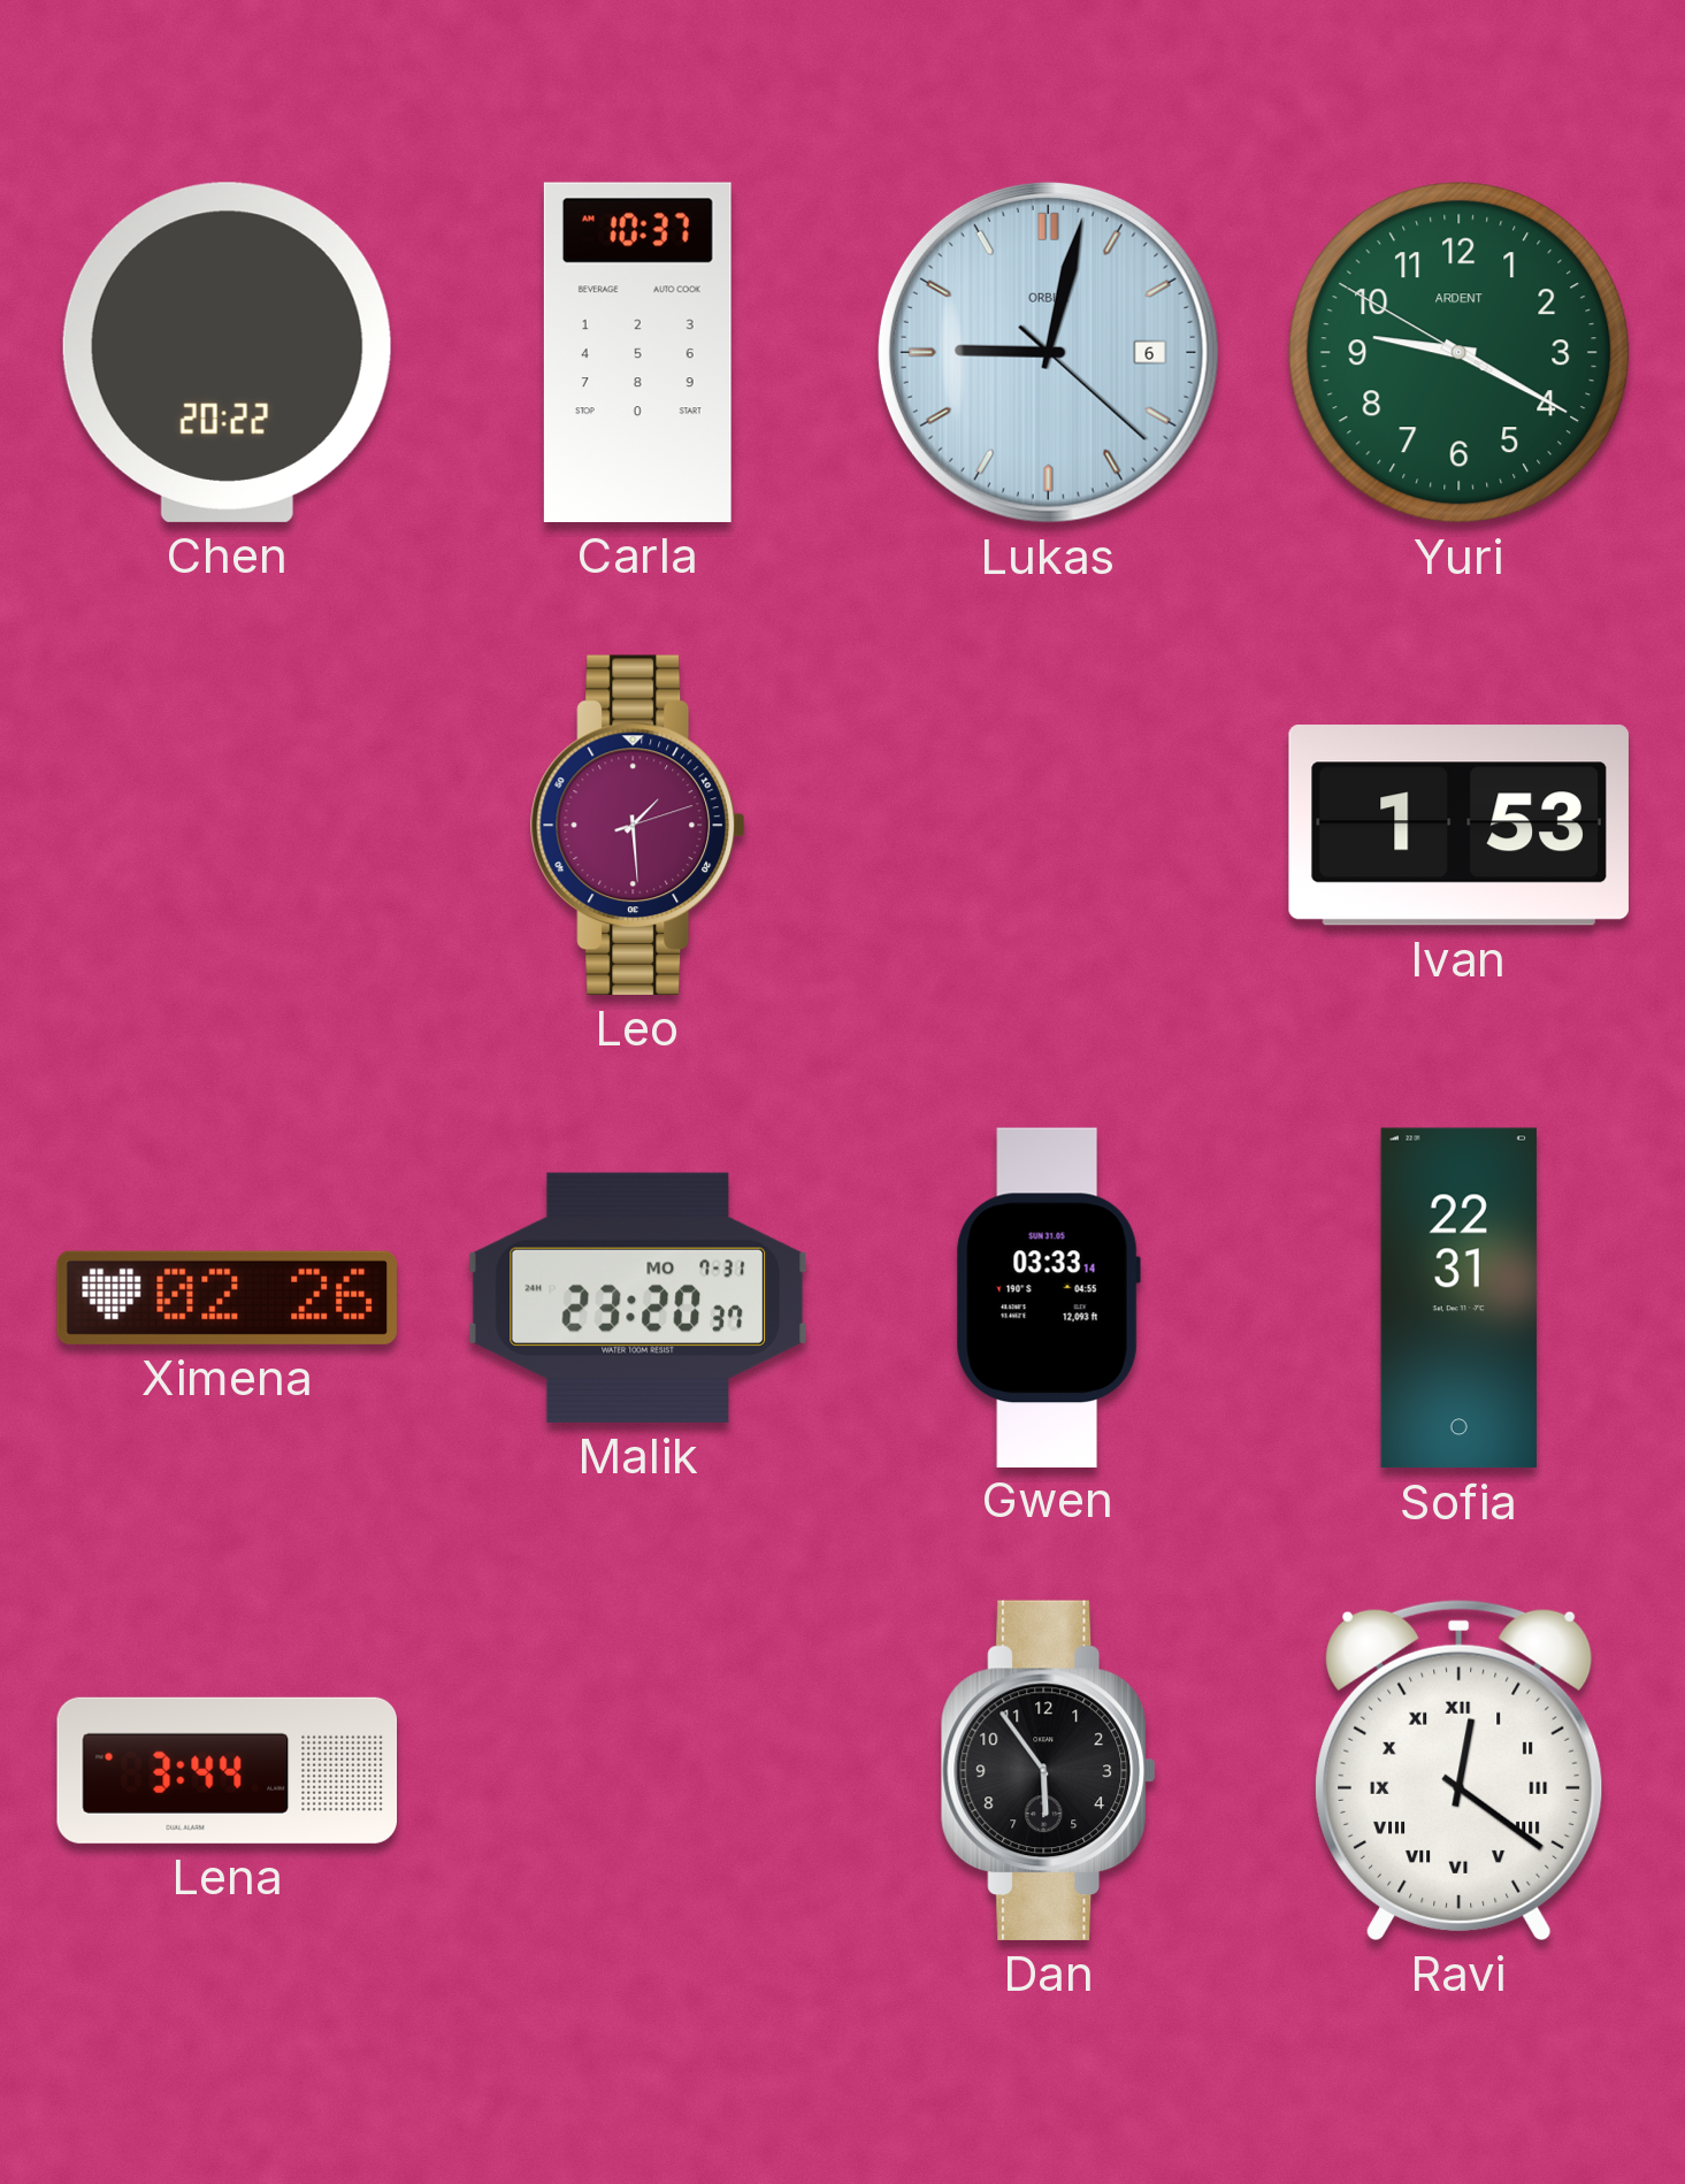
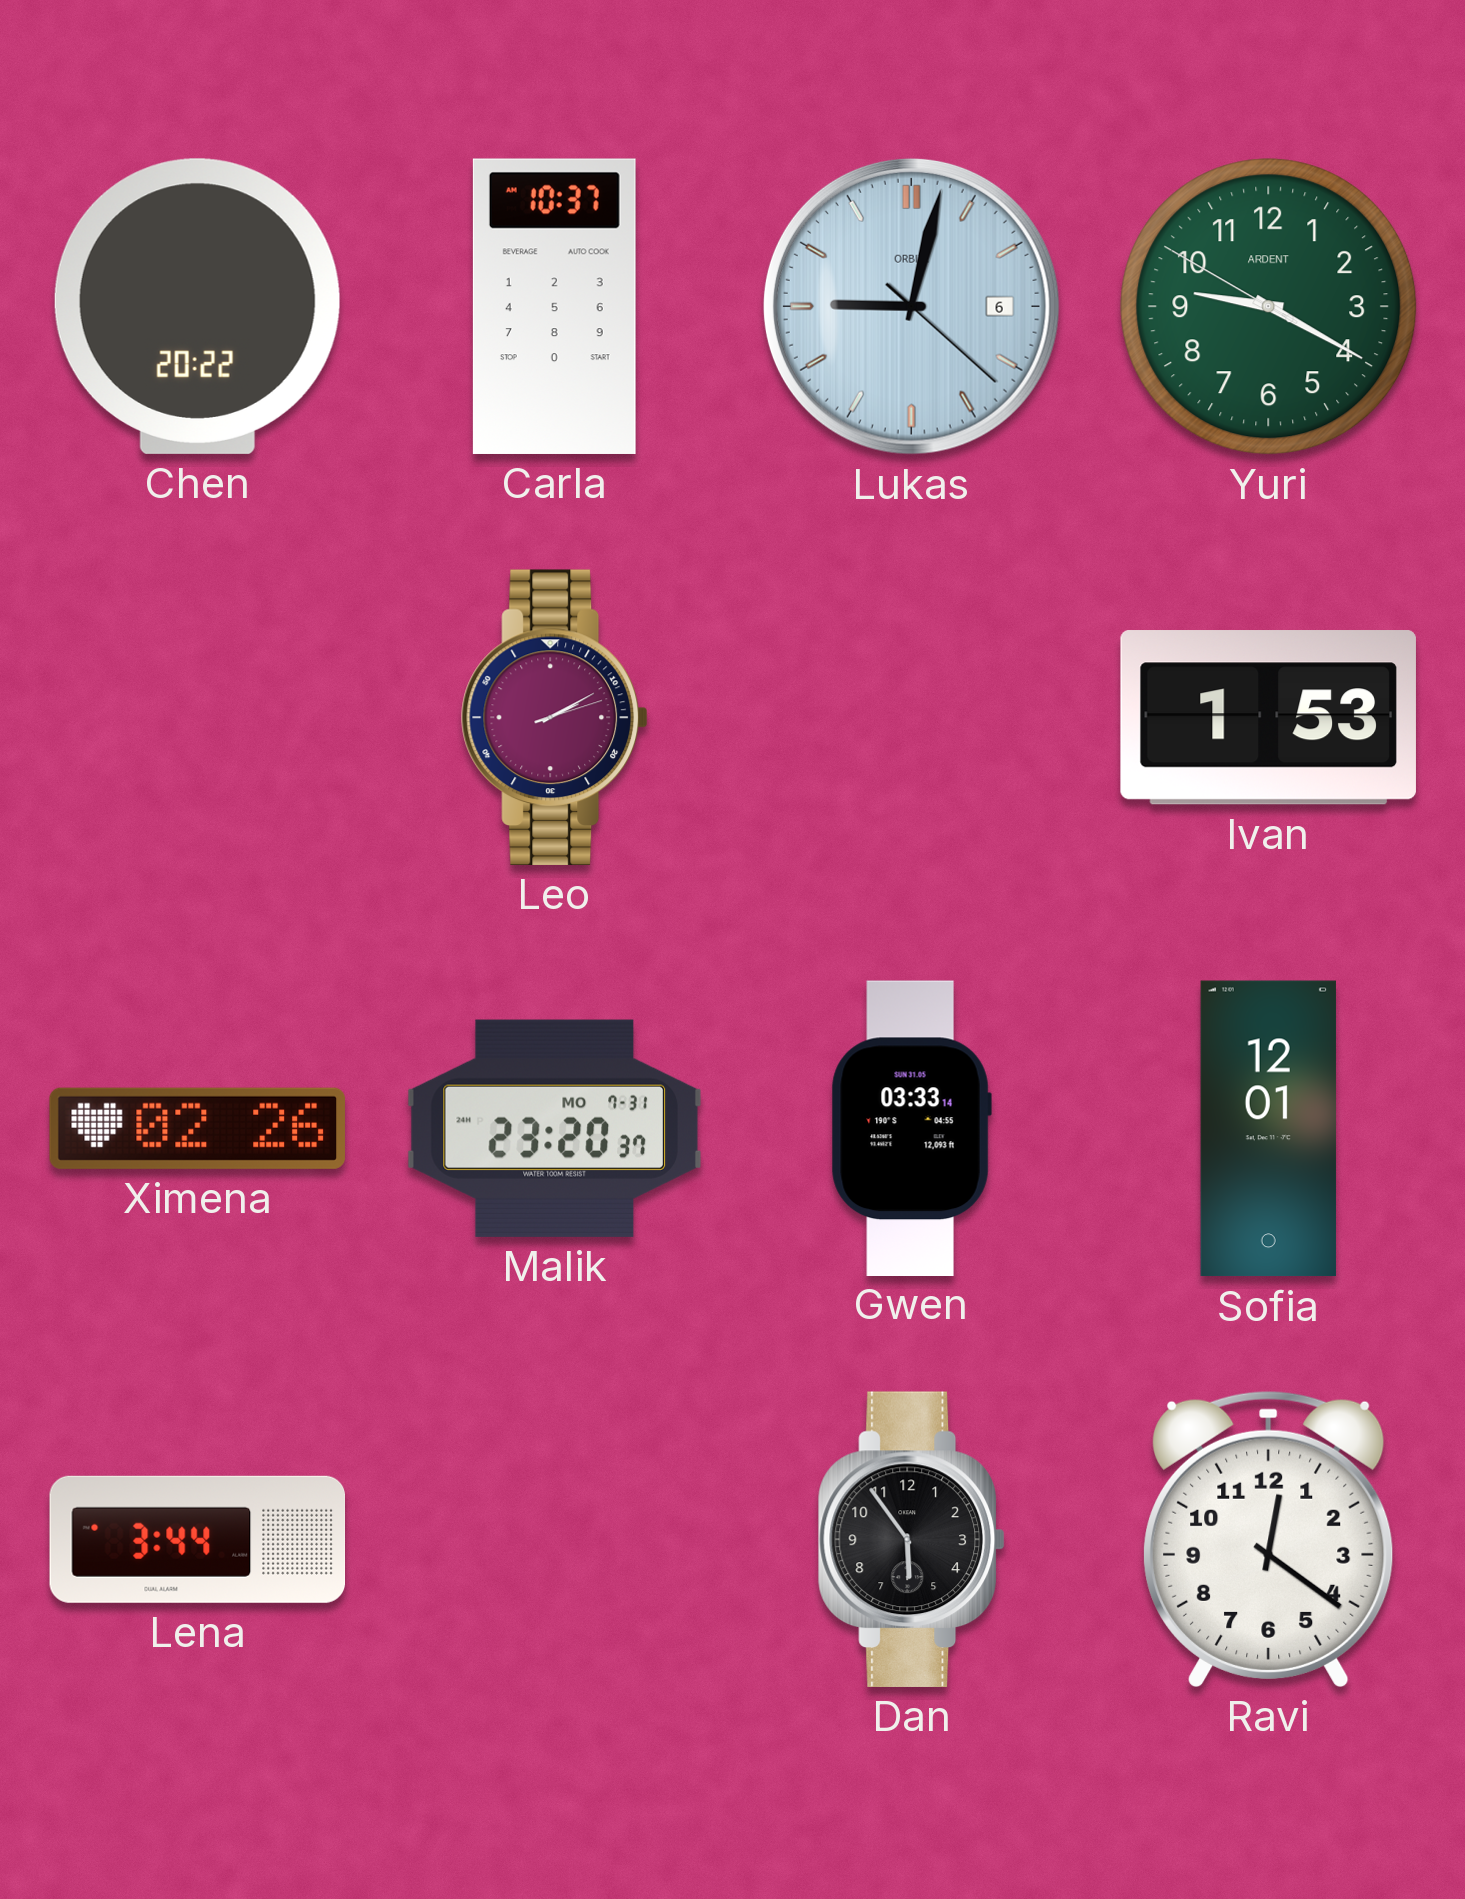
Leo: 1:29 -> 2:10 (554, 717)
Sofia: 22:31 -> 12:01 (1268, 1129)
Ravi numerals: Roman -> Arabic (1269, 1539)
